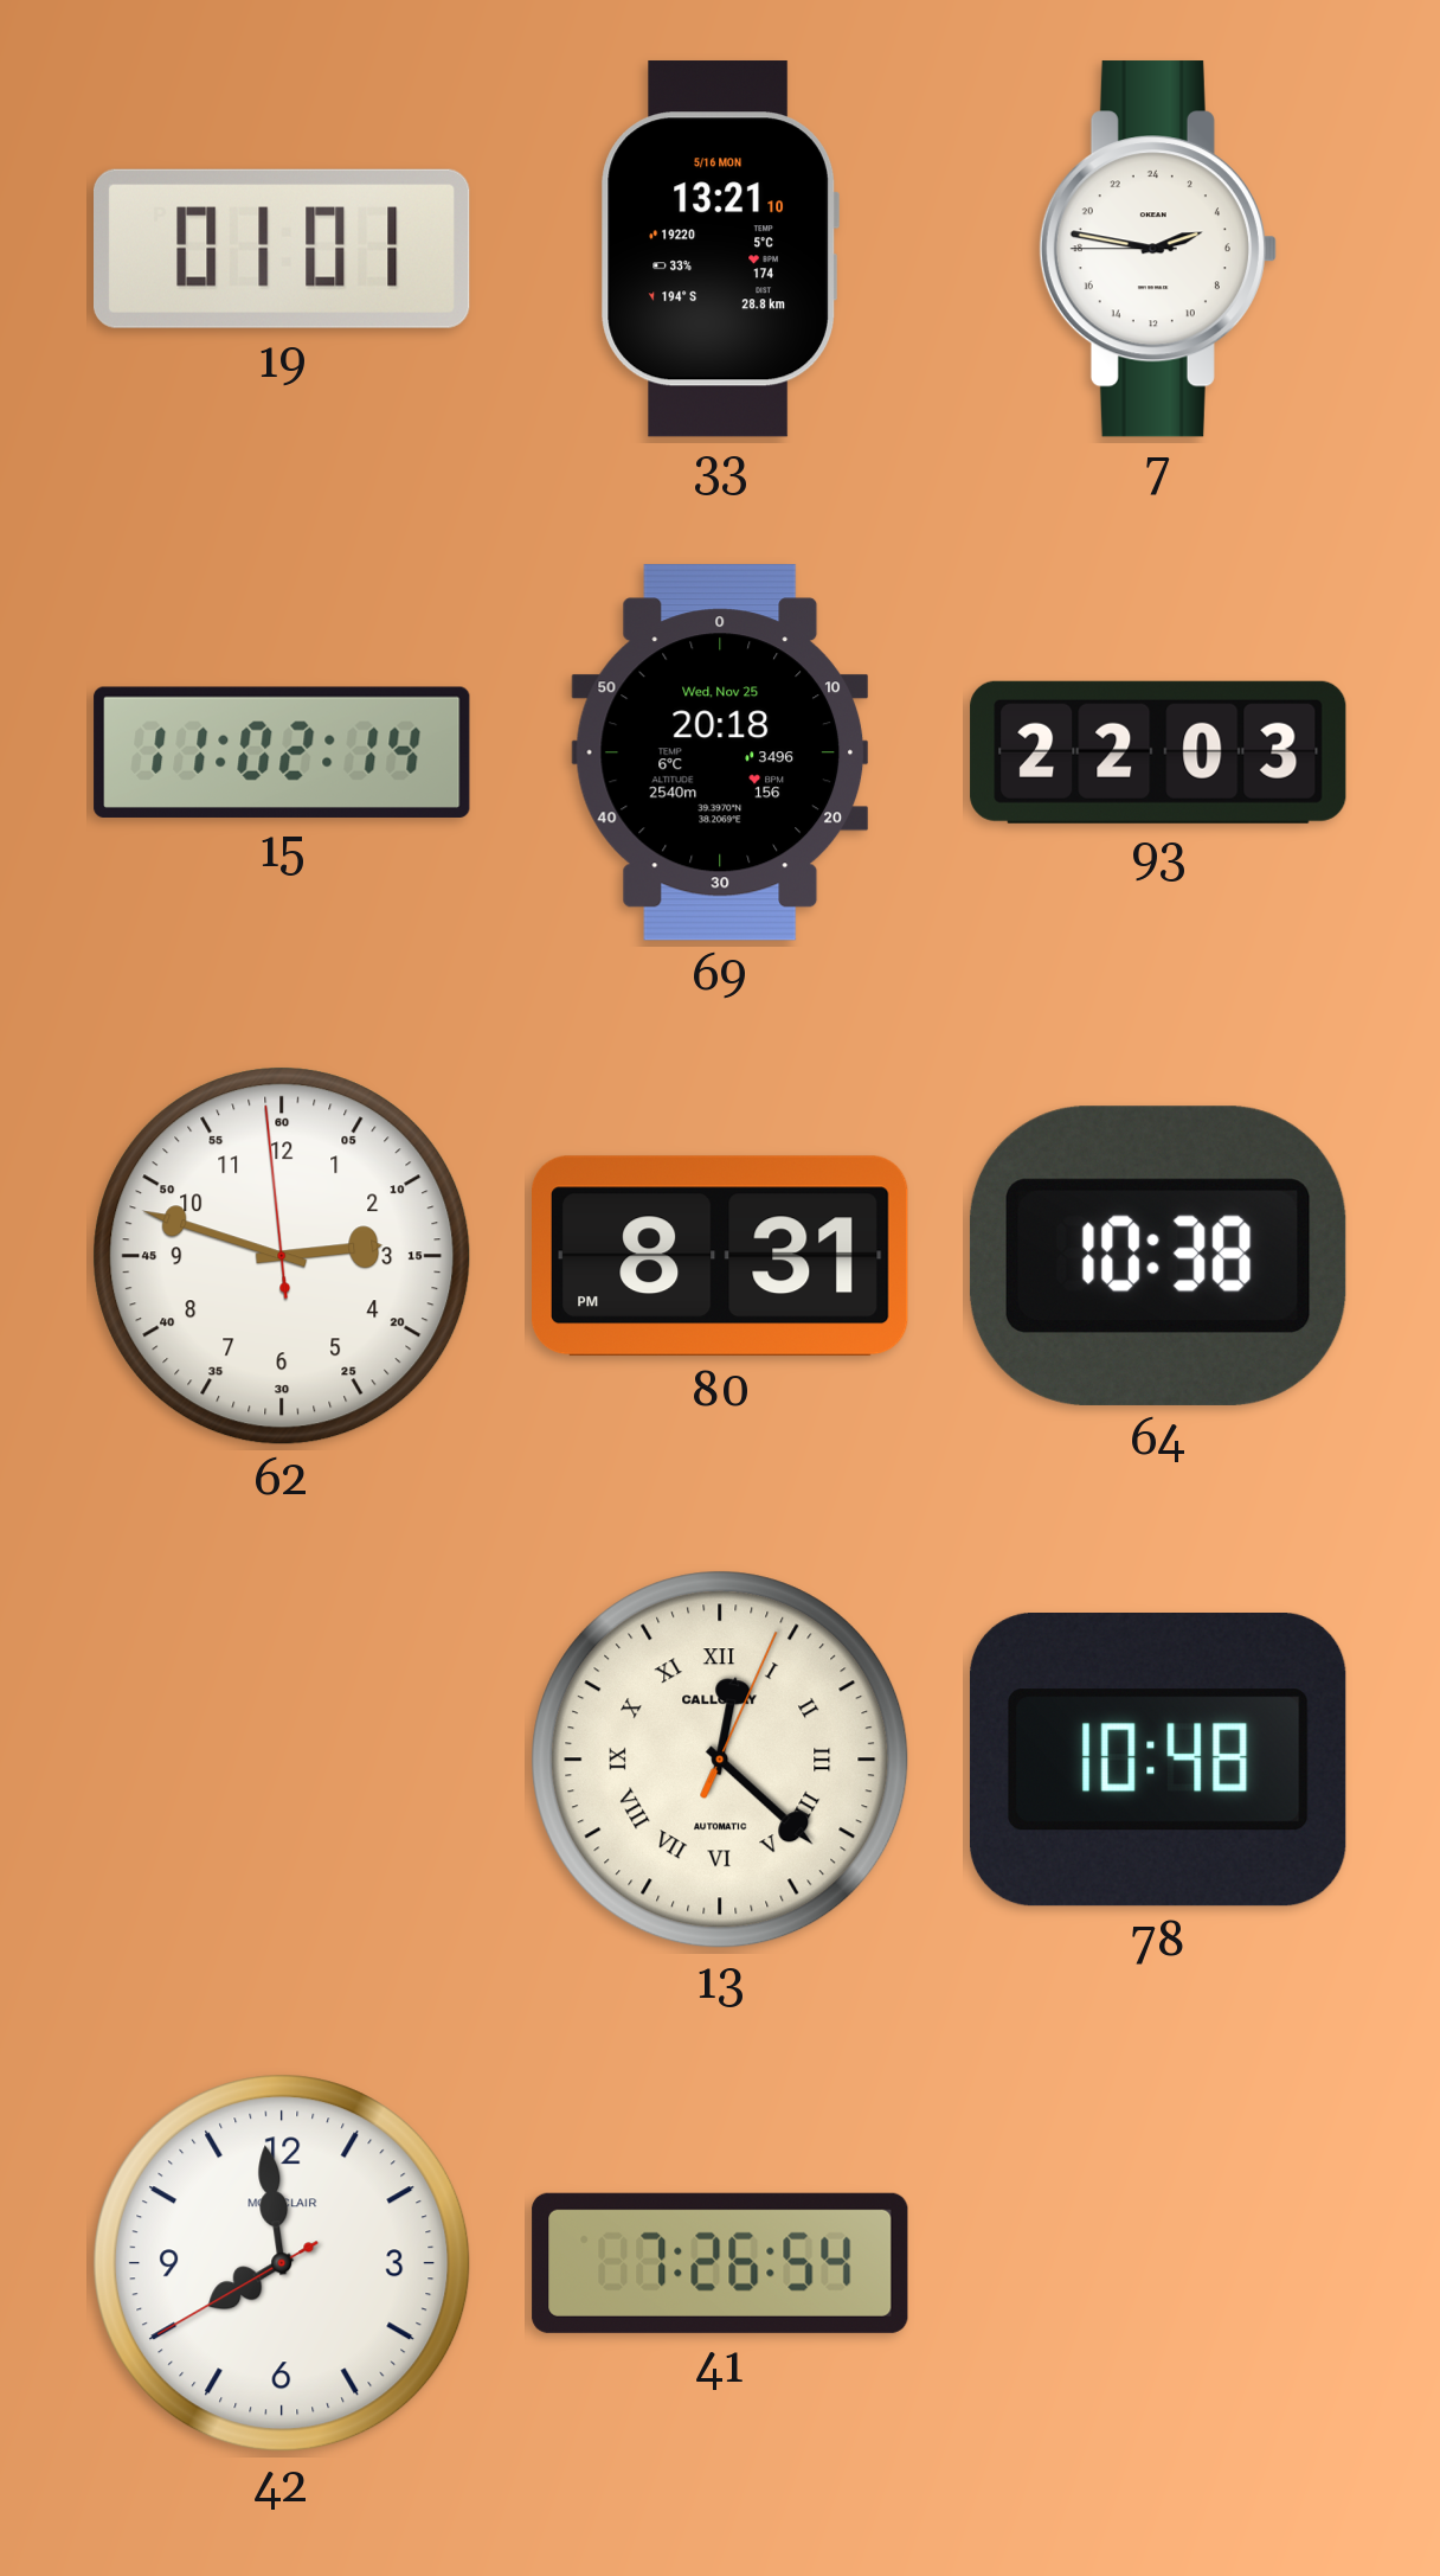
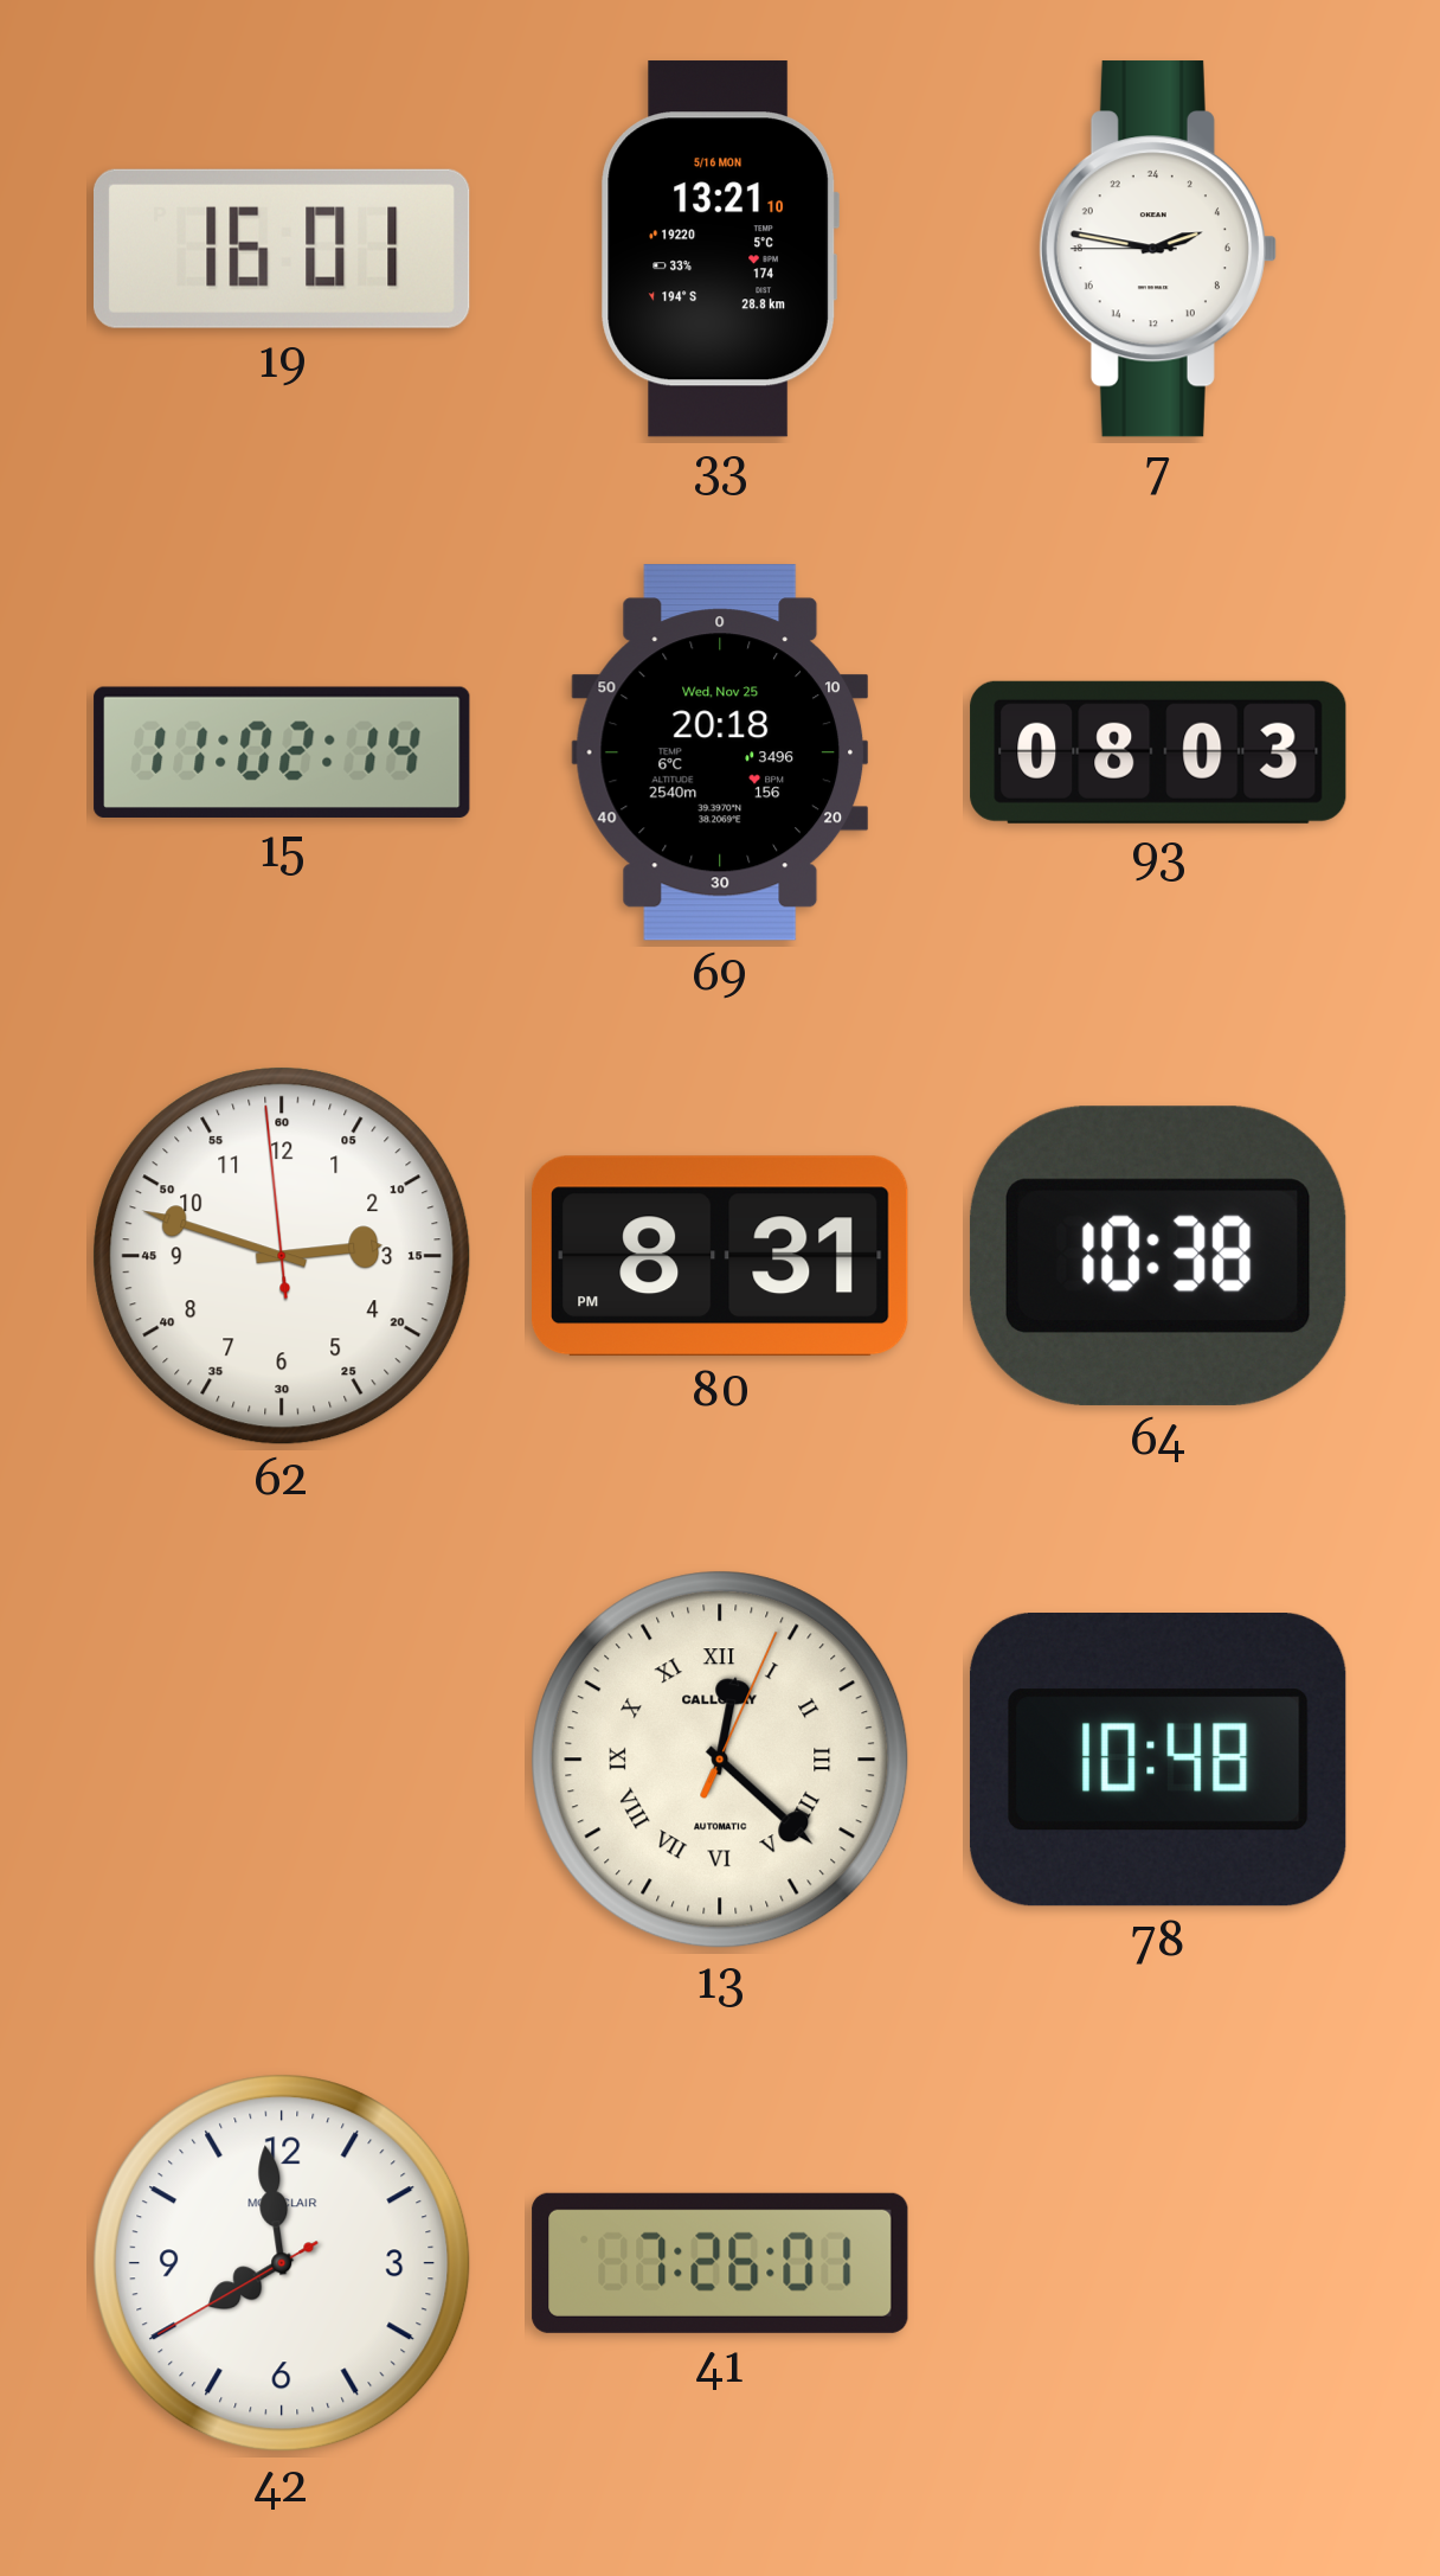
19: 01:01 -> 16:01 (283, 249)
93: 22:03 -> 08:03 (1158, 752)
41: 7:26:54 -> 7:26:01 (720, 2263)
